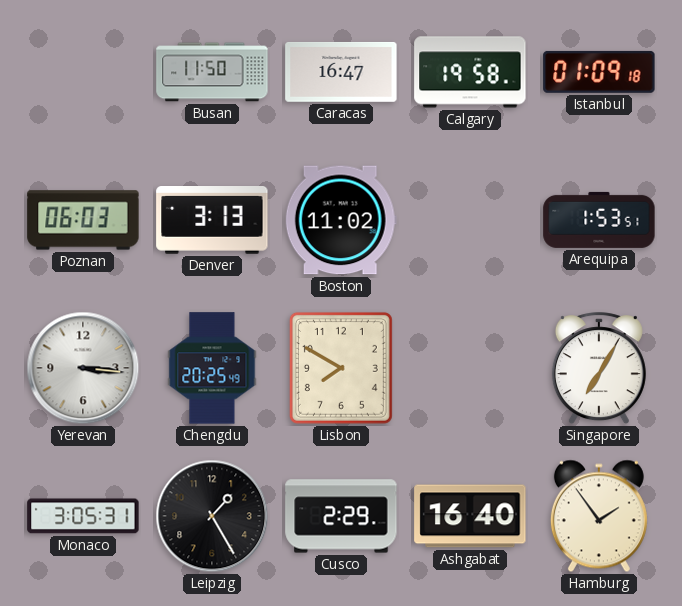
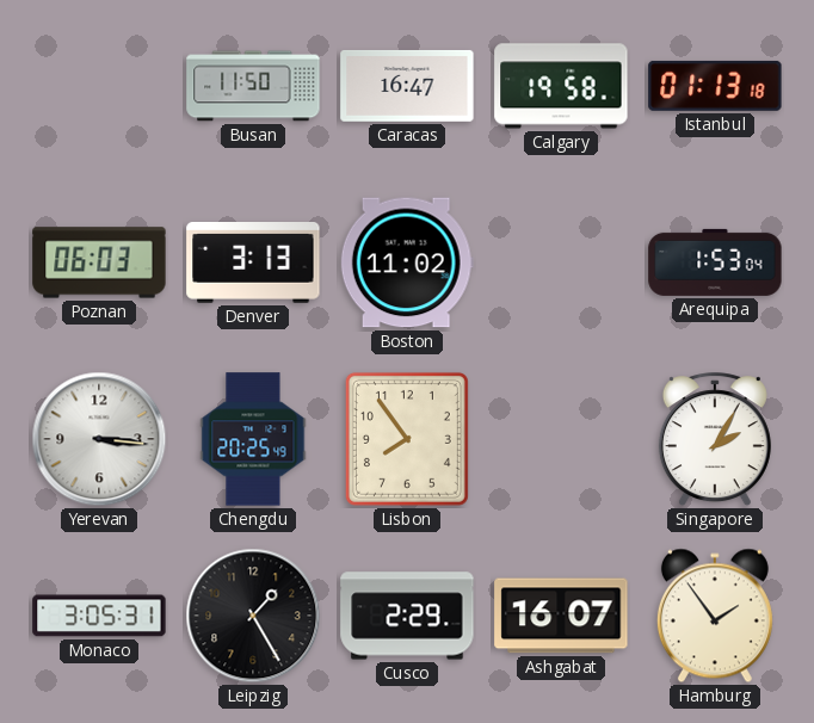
Istanbul: 01:09 -> 01:13 (715, 86)
Arequipa: 1:53:51 -> 1:53:04 (715, 262)
Lisbon: 7:50 -> 7:54 (407, 439)
Singapore: 7:05 -> 2:05 (715, 440)
Ashgabat: 16:40 -> 16:07 (561, 616)
